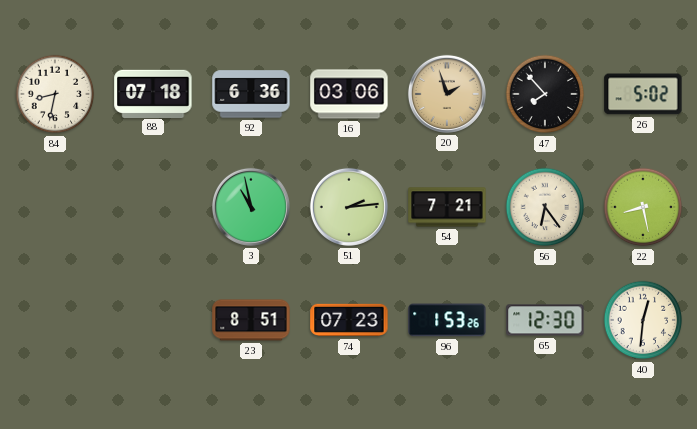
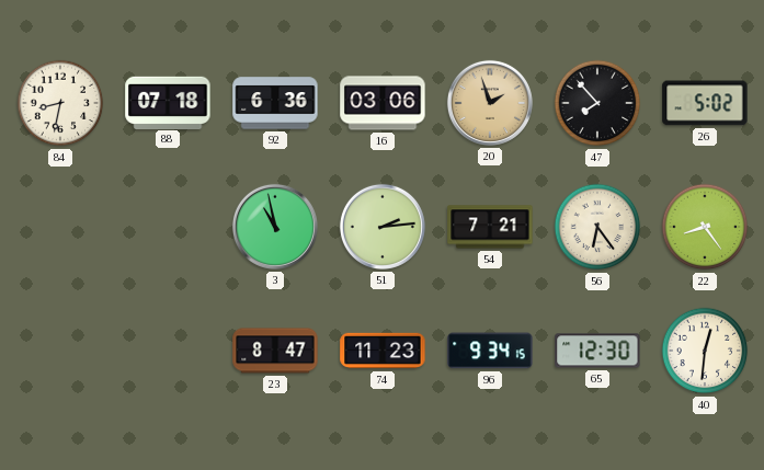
22: 8:28 -> 8:24 (705, 227)
23: 8:51 -> 8:47 (275, 351)
74: 07:23 -> 11:23 (383, 351)
96: 1:53 -> 9:34 (490, 351)
